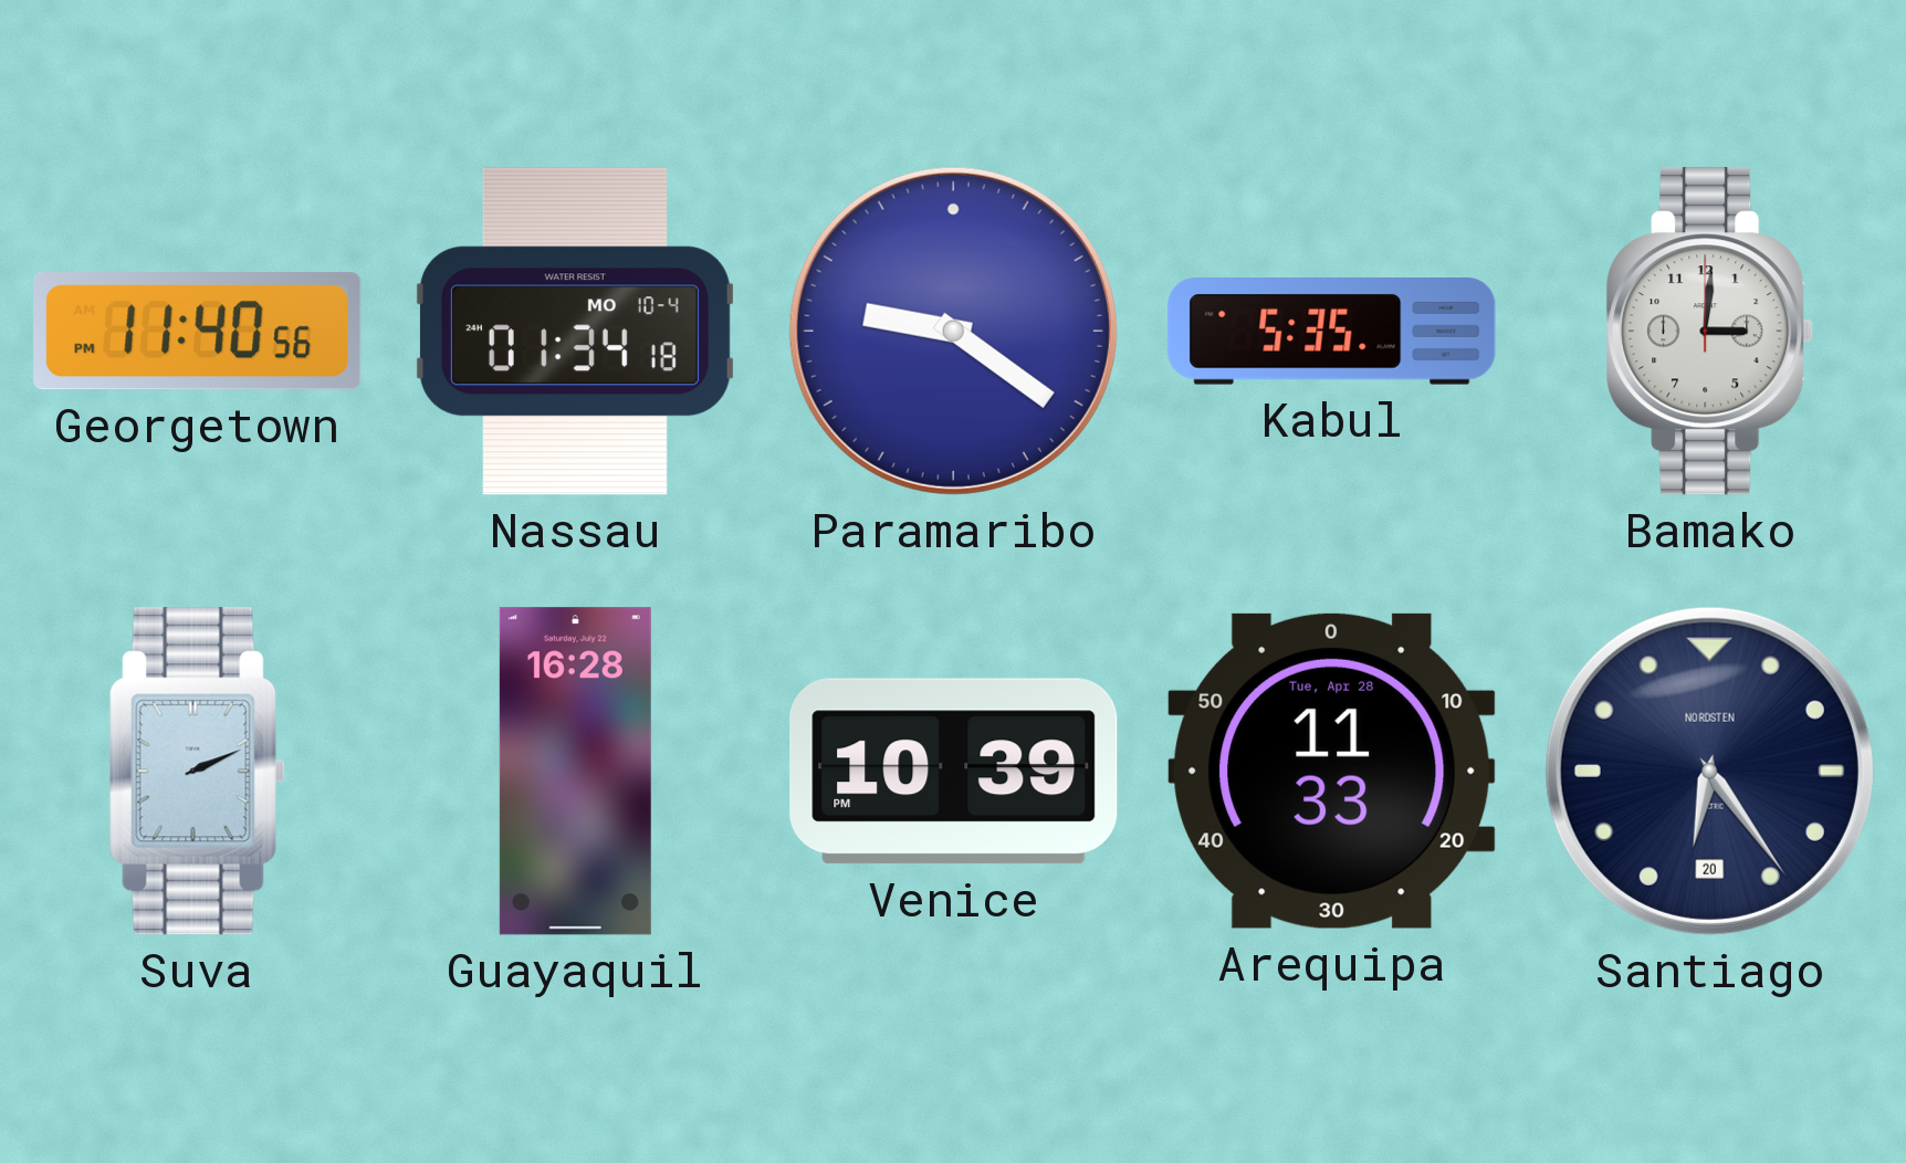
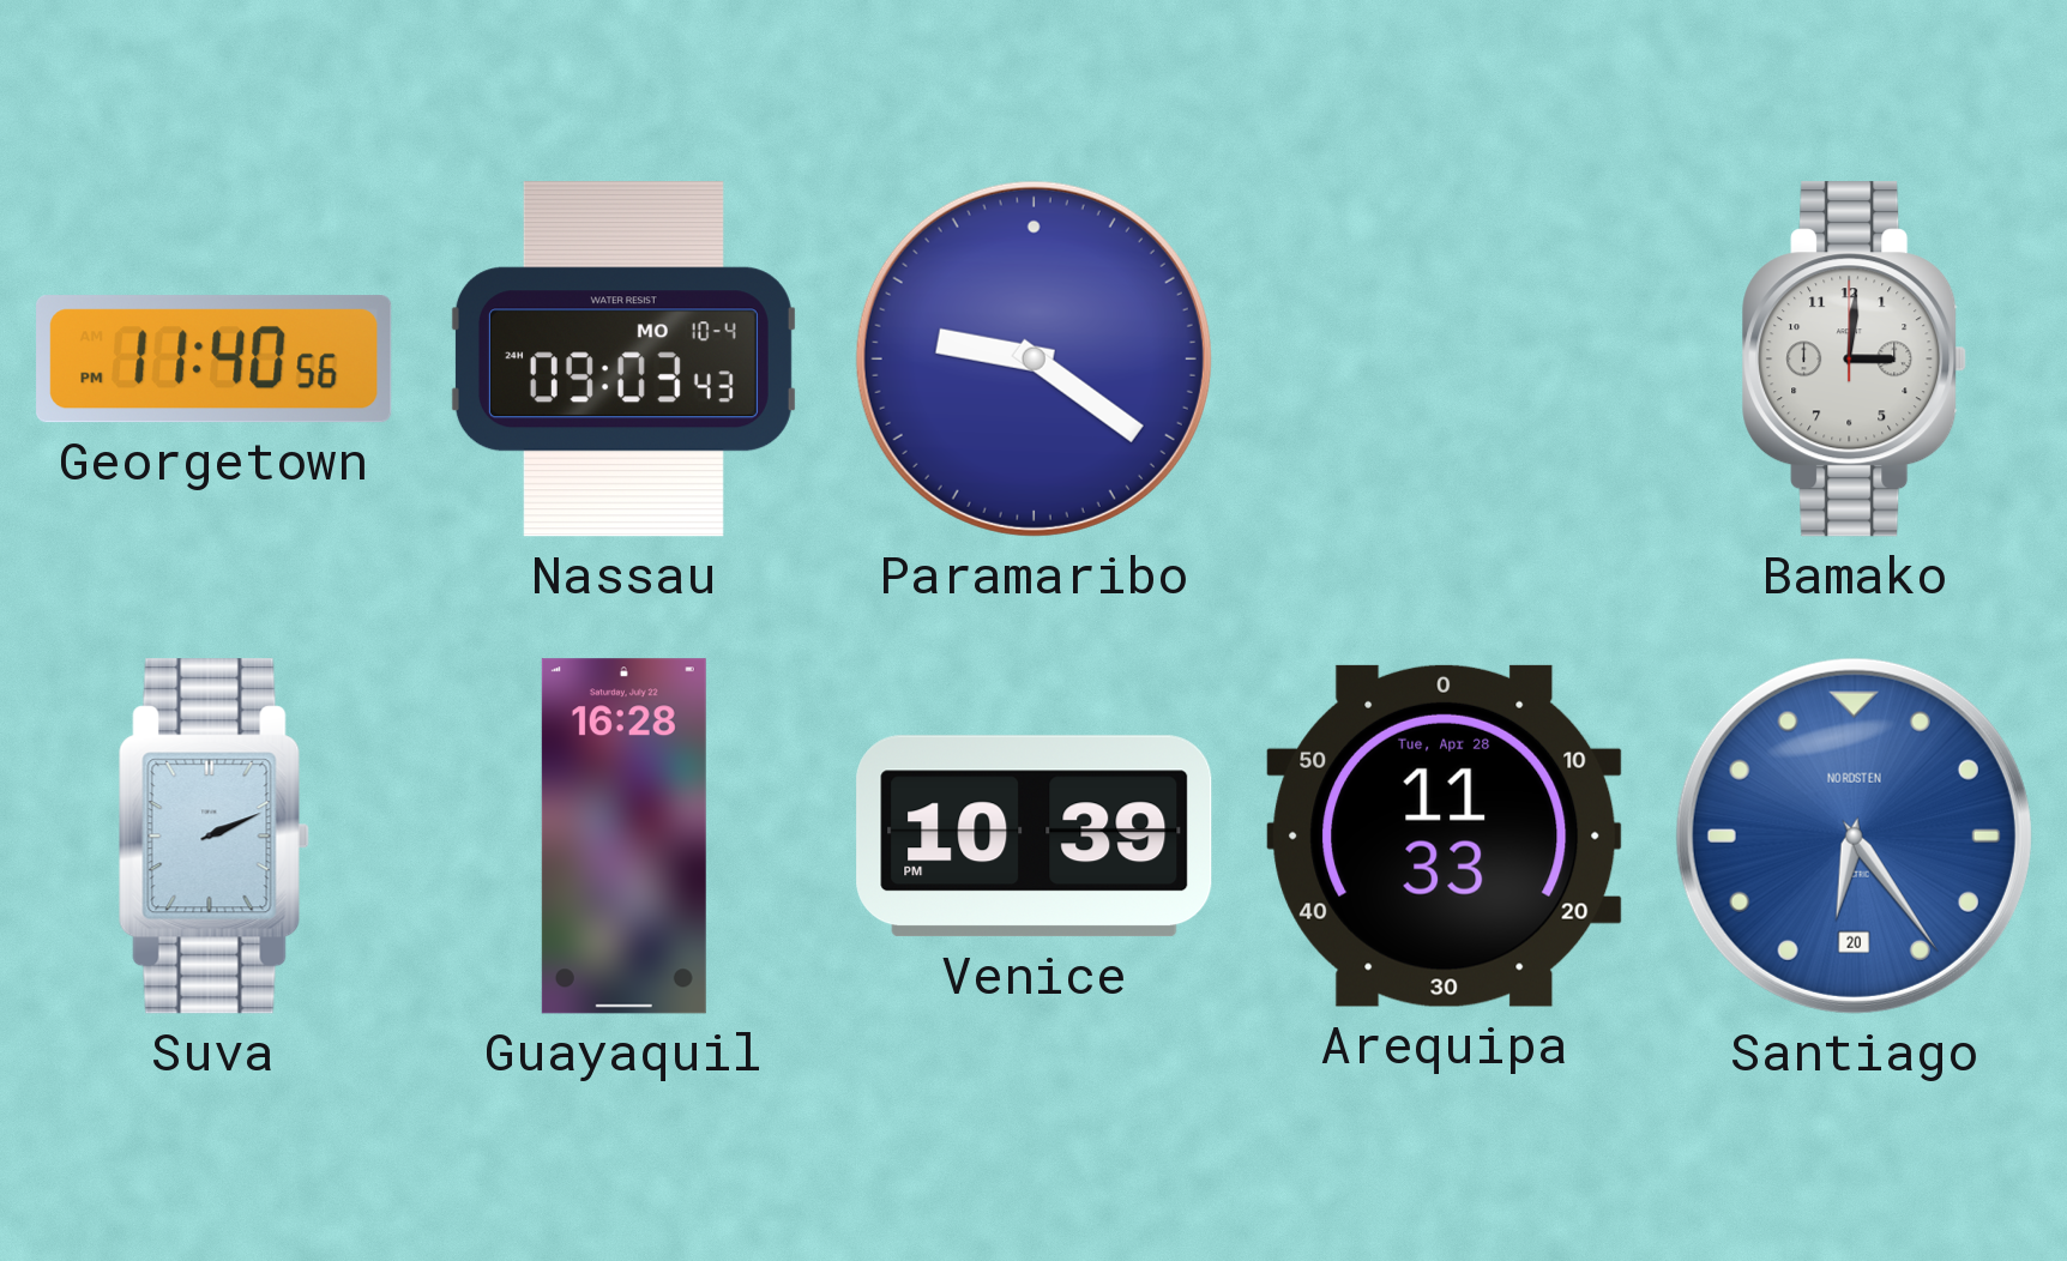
Nassau: 01:34 -> 09:03 (623, 360)
Kabul: 5:35 -> none (1332, 332)
Santiago dial: navy -> blue (1854, 835)
